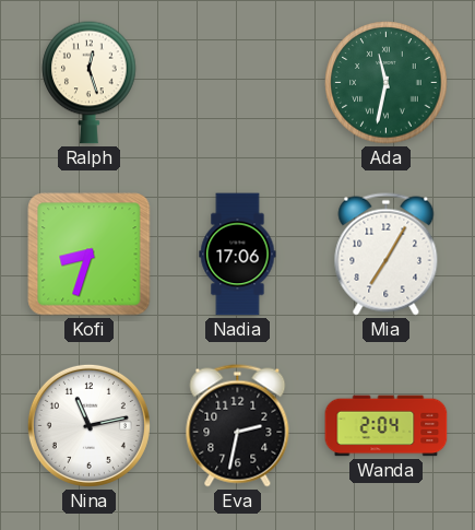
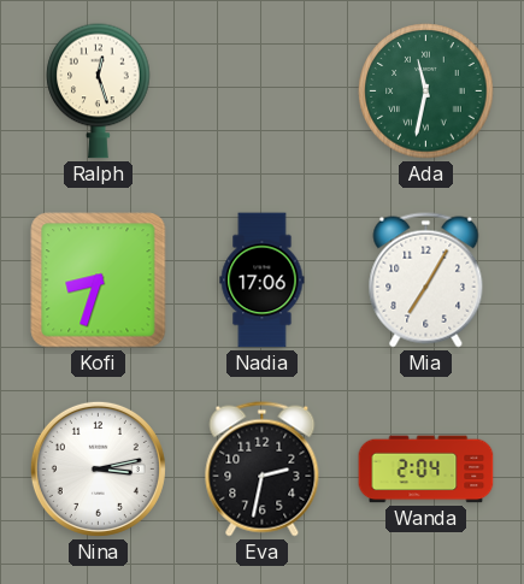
Nina: 11:13 -> 3:13 (98, 468)
